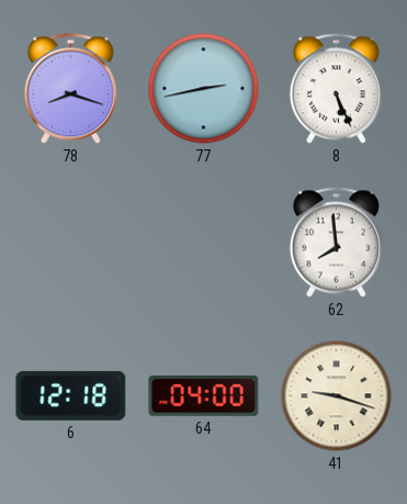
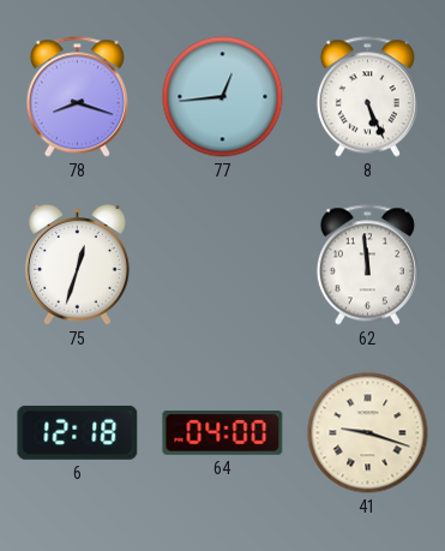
77: 2:43 -> 12:44 (223, 97)
75: none -> 12:33 (77, 265)
62: 7:59 -> 11:59 (367, 265)
